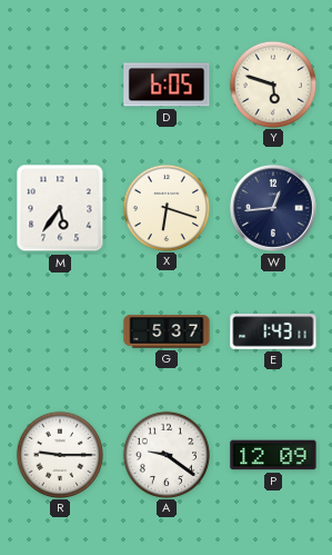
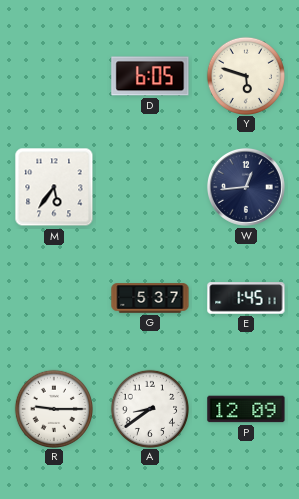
X: 6:18 -> none (165, 207)
E: 1:43 -> 1:45 (246, 298)
A: 9:21 -> 8:39 (149, 408)
